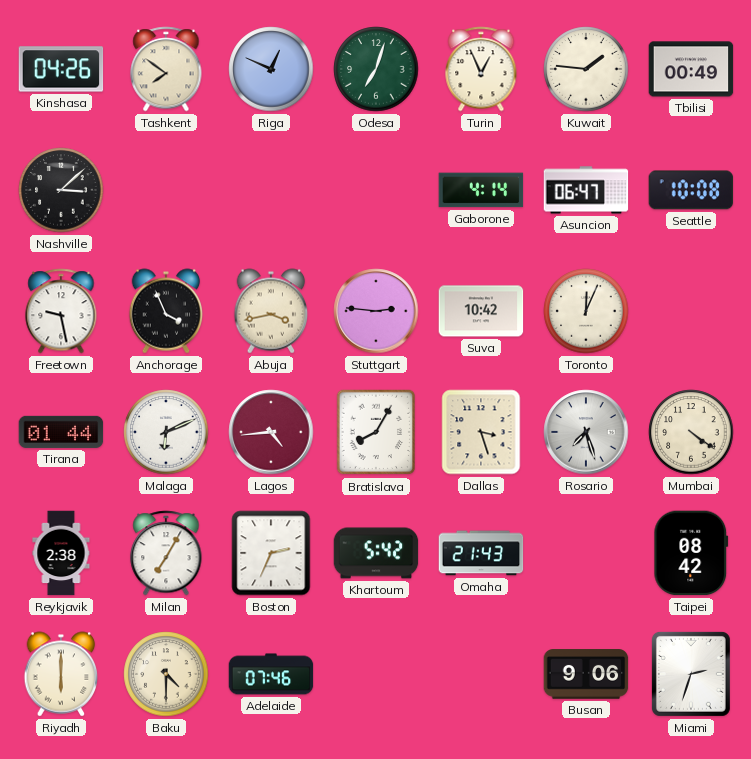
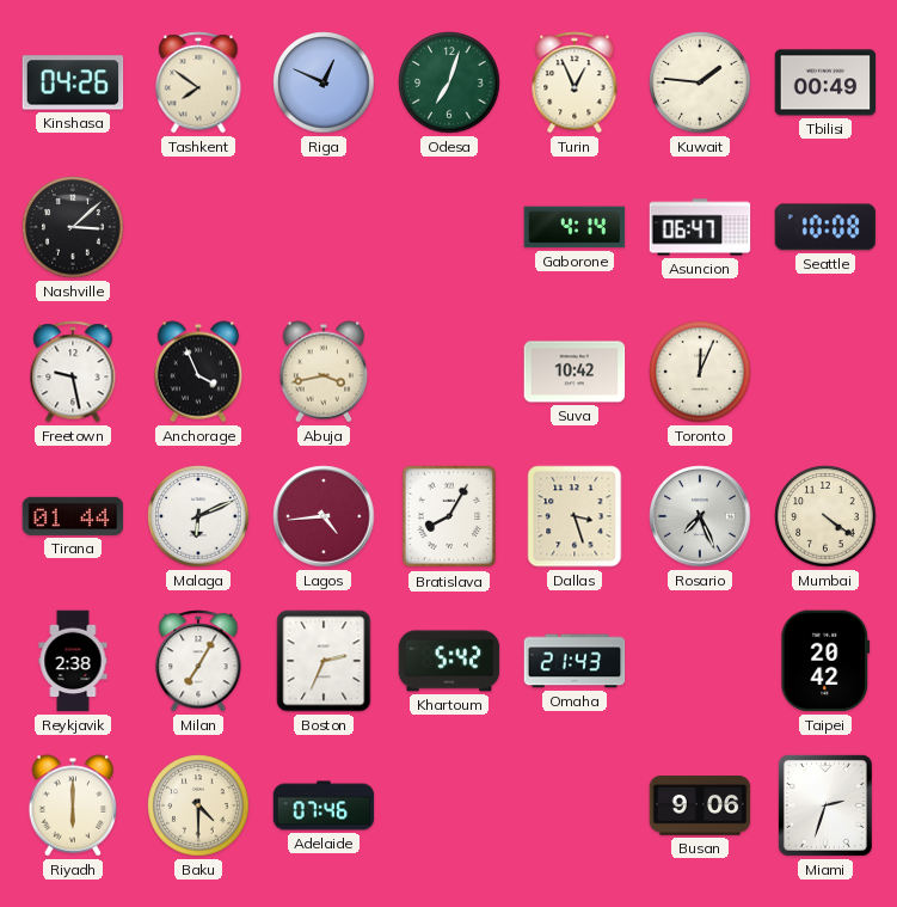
Stuttgart: 2:46 -> none (376, 311)
Rosario: 7:27 -> 7:26 (700, 516)
Taipei: 08:42 -> 20:42 (825, 661)
